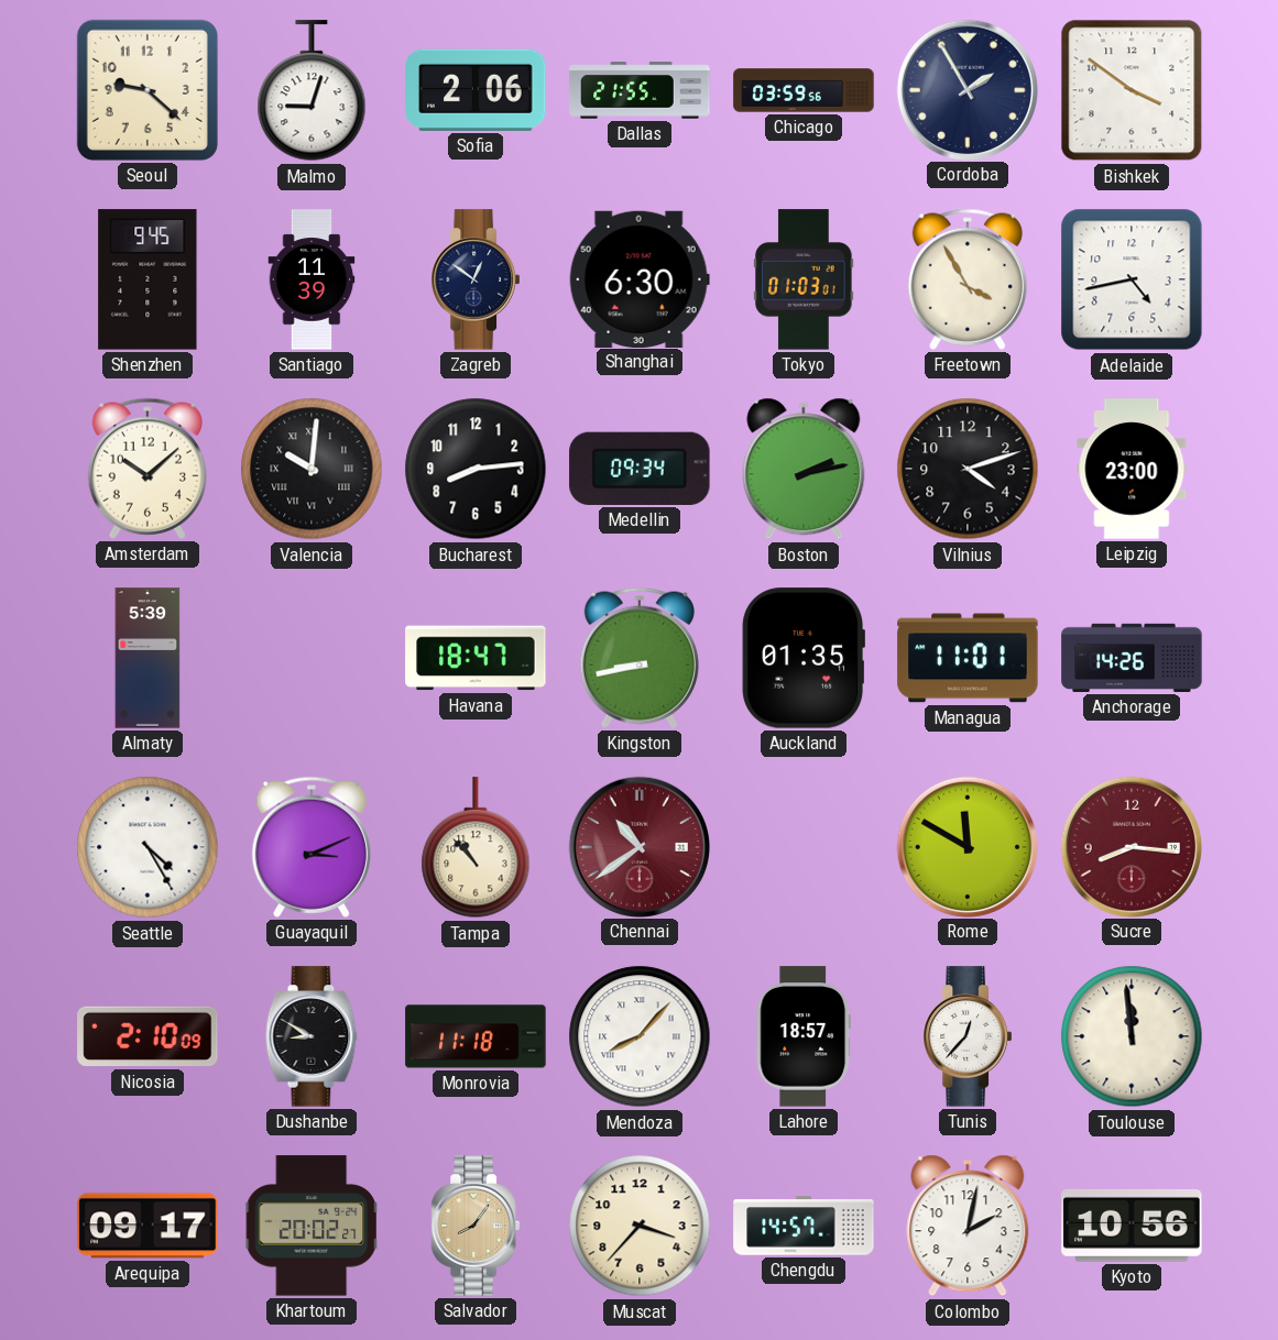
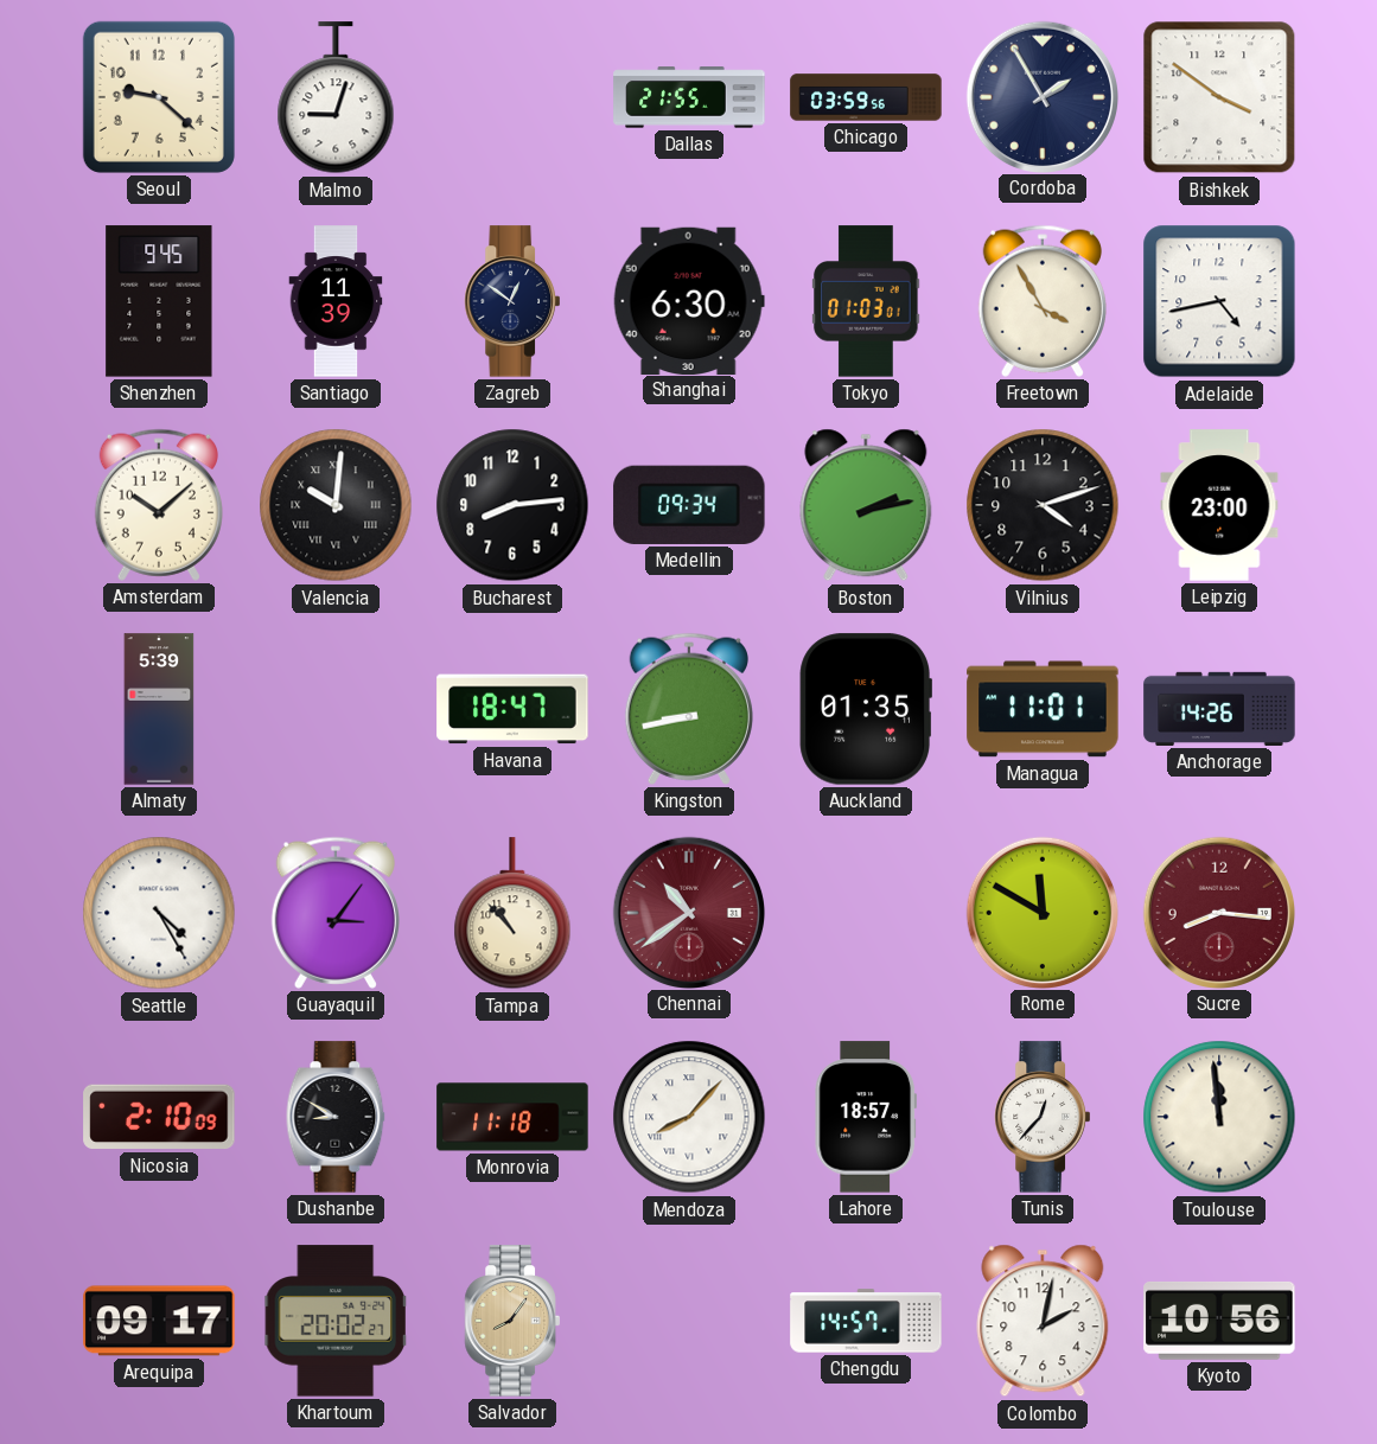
Sofia: 2:06 -> none (476, 90)
Guayaquil: 3:11 -> 3:06 (336, 913)
Muscat: 3:37 -> none (640, 1226)
